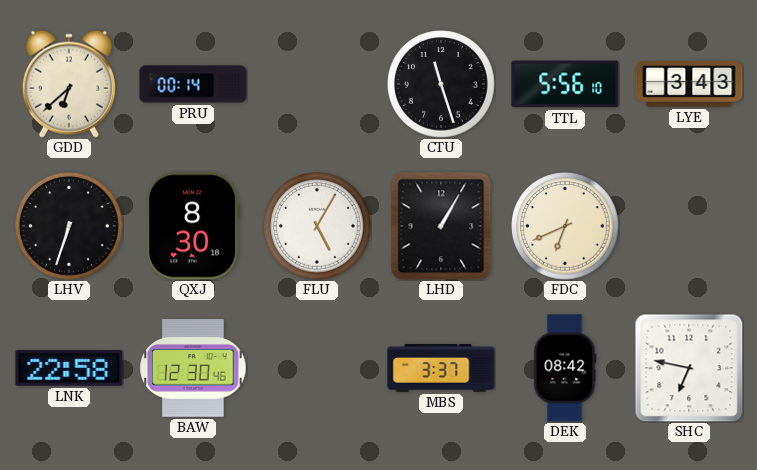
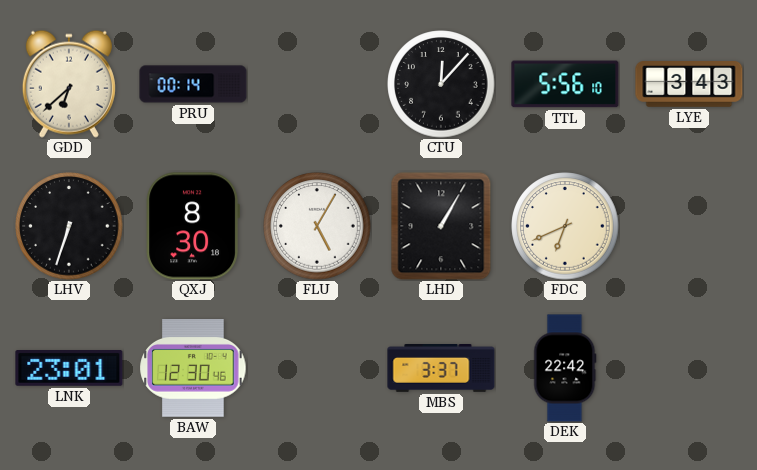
CTU: 11:27 -> 12:07 (441, 84)
LNK: 22:58 -> 23:01 (69, 369)
DEK: 08:42 -> 22:42 (565, 368)
SHC: 6:47 -> none (689, 368)
